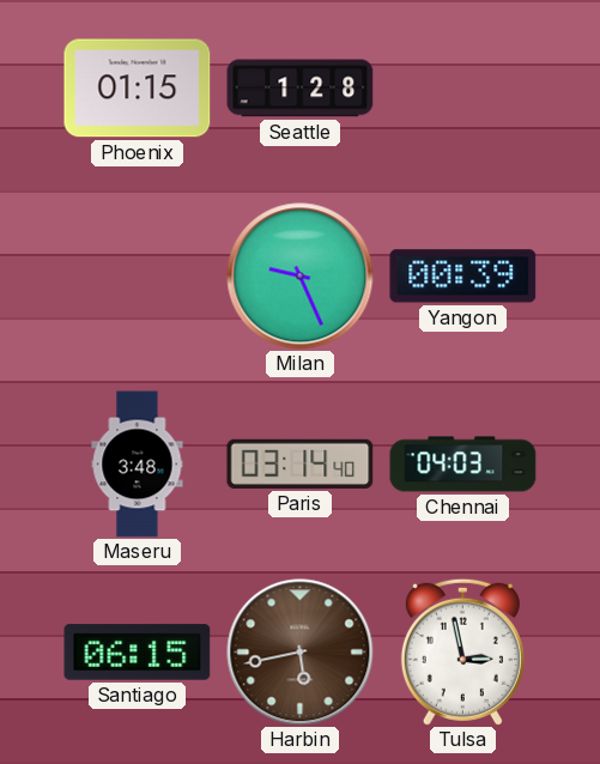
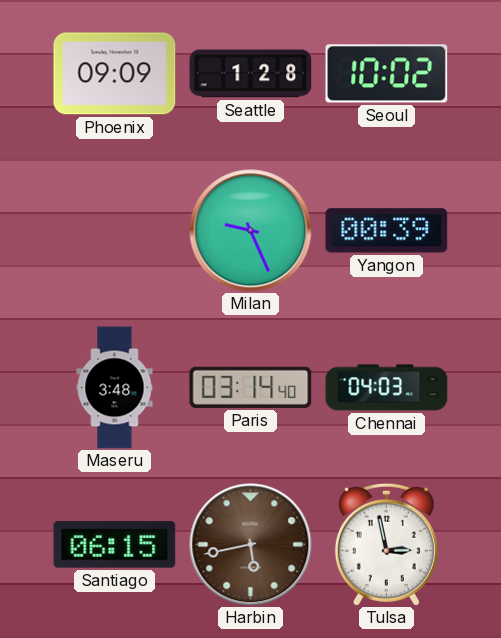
Phoenix: 01:15 -> 09:09 (115, 74)
Seoul: none -> 10:02 (387, 74)
